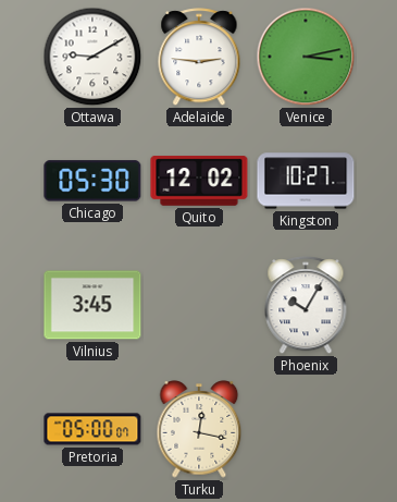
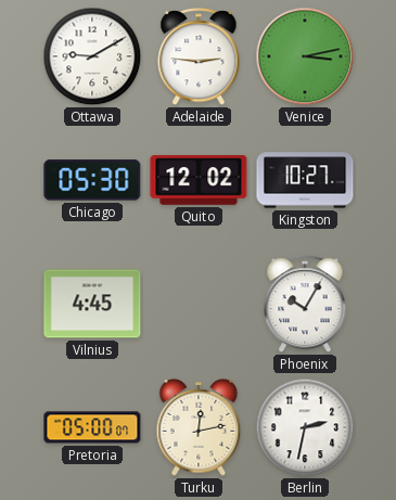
Vilnius: 3:45 -> 4:45 (92, 304)
Turku: 12:17 -> 12:13 (199, 427)
Berlin: none -> 2:32 (305, 427)
